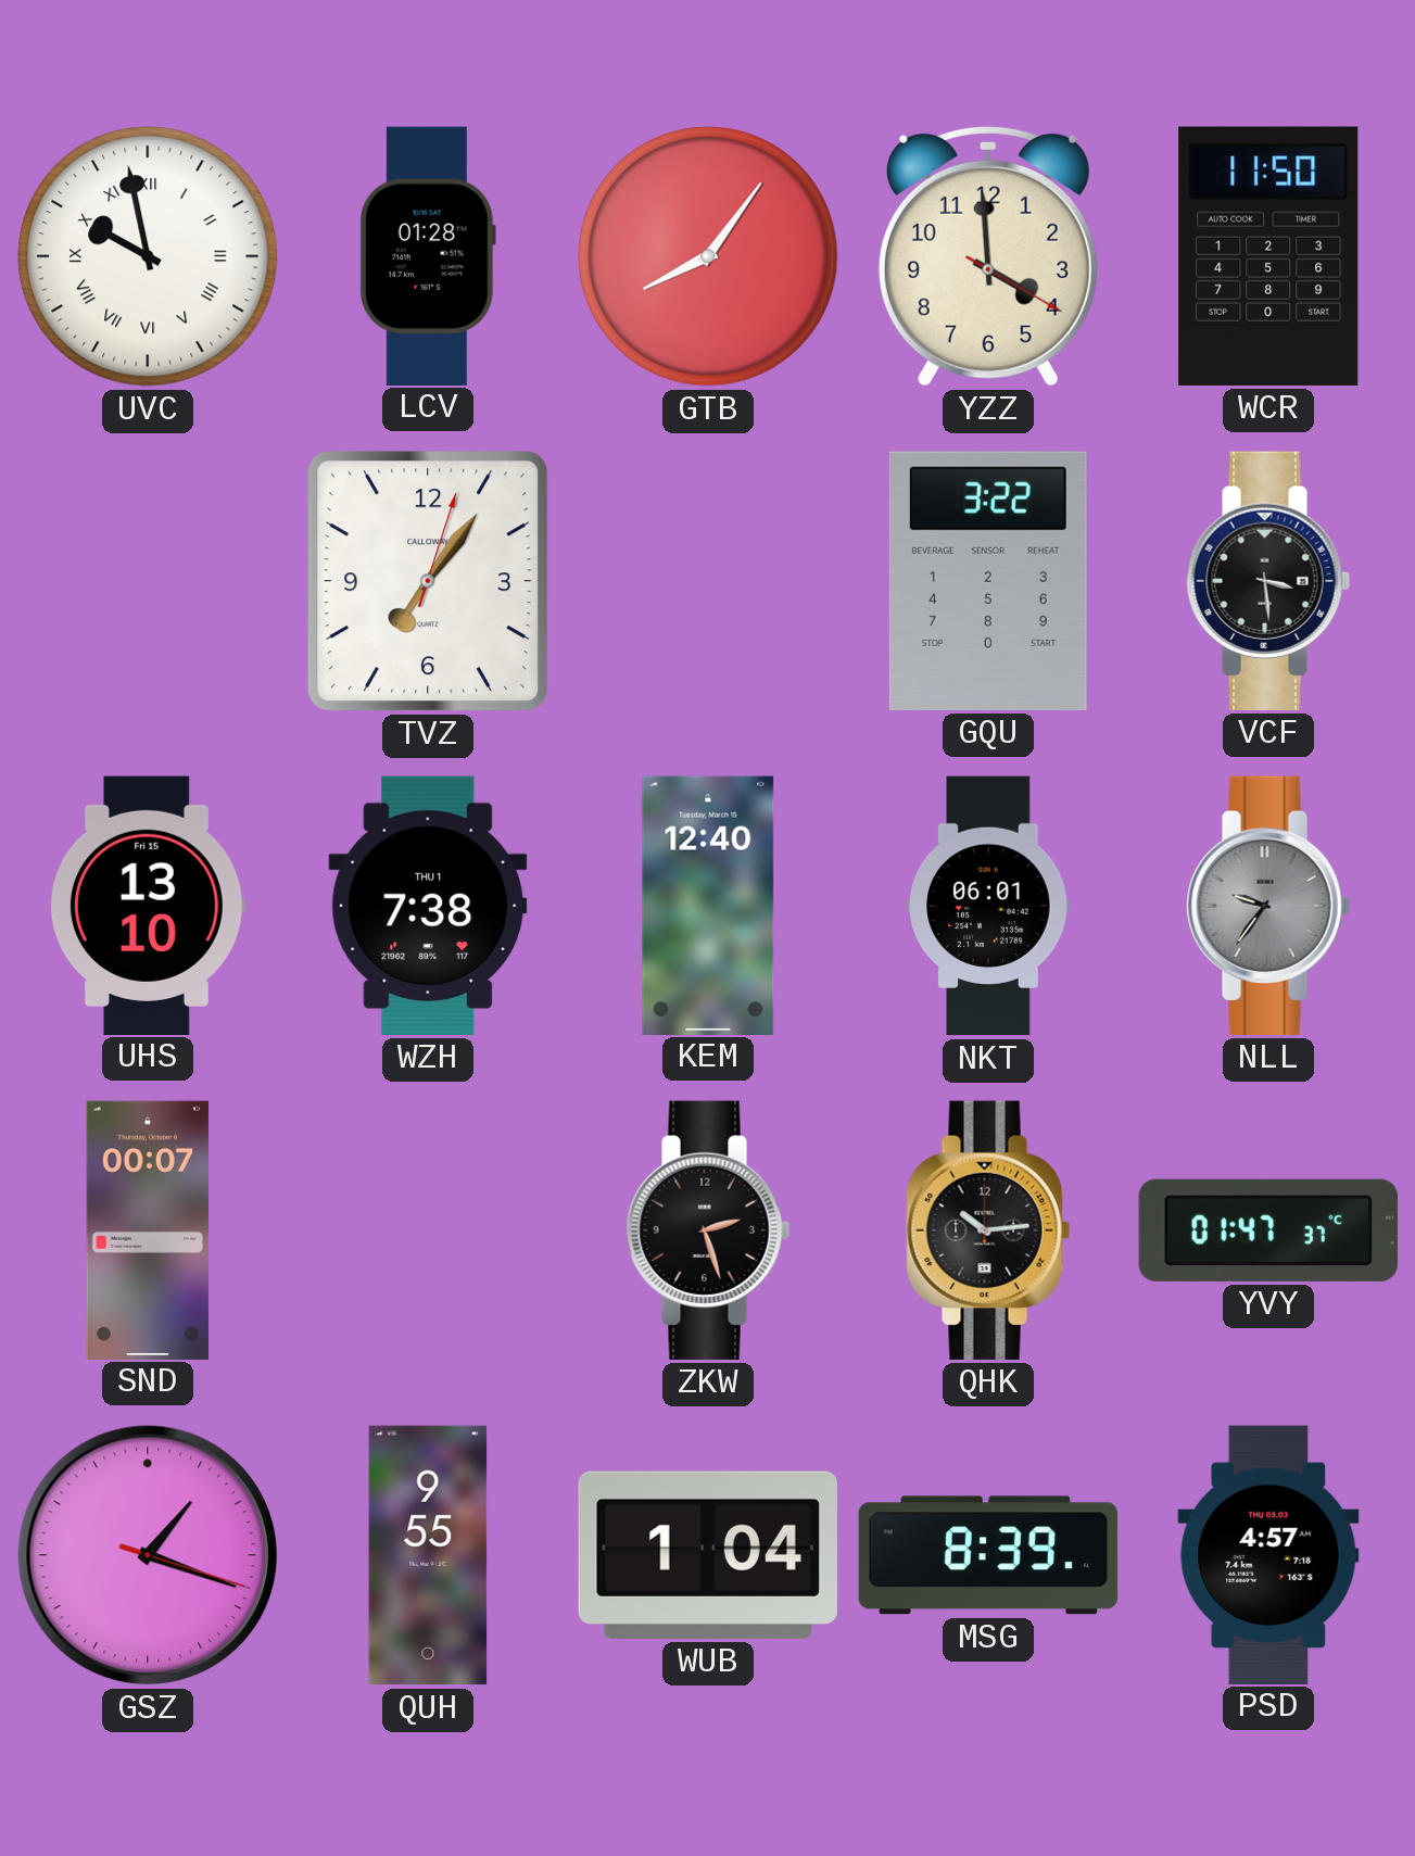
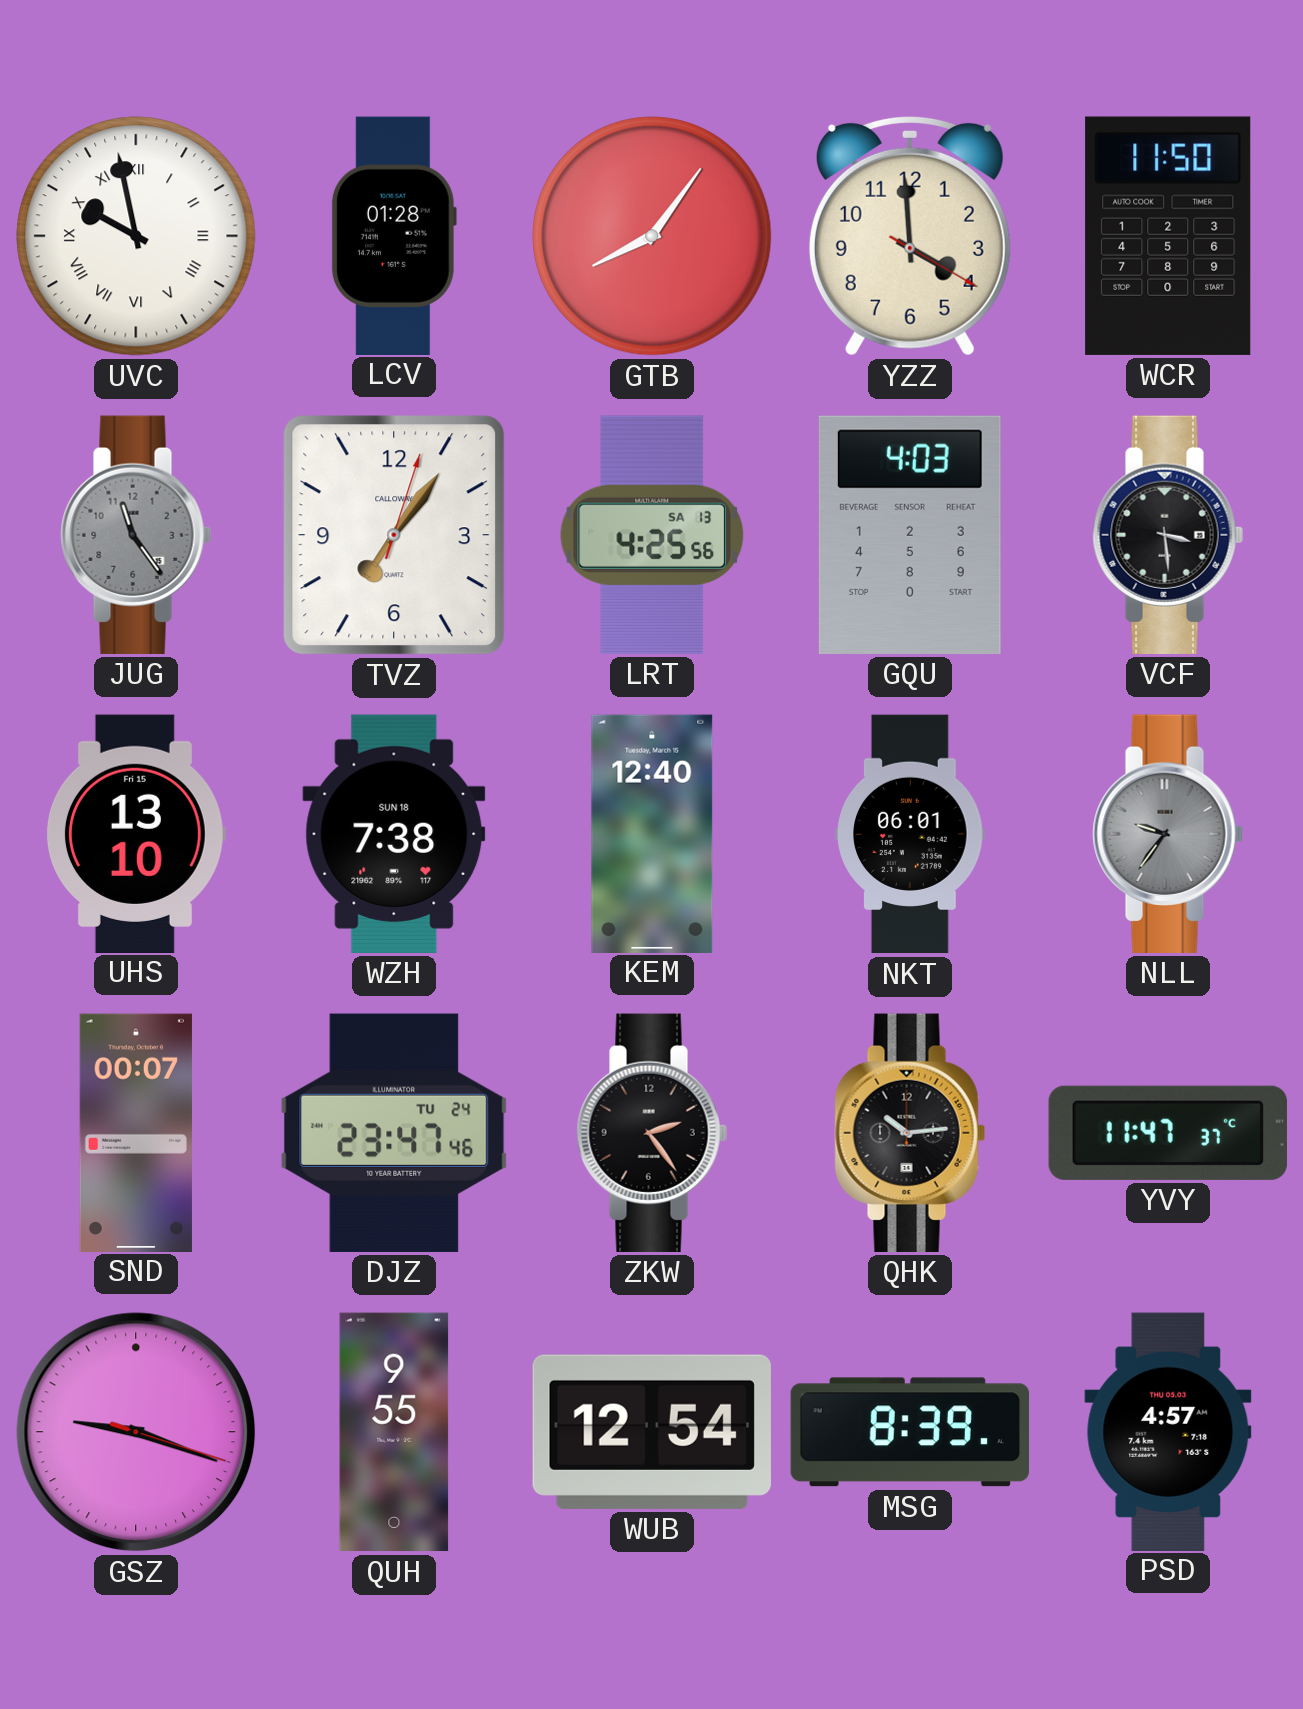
JUG: none -> 11:24 (136, 535)
LRT: none -> 4:25 (652, 535)
GQU: 3:22 -> 4:03 (910, 535)
WZH date: THU 1 -> SUN 18 (394, 834)
DJZ: none -> 23:47 (394, 1133)
ZKW: 2:27 -> 2:24 (652, 1133)
YVY: 01:47 -> 11:47 (1168, 1133)
GSZ: 1:18 -> 9:18 (136, 1432)
WUB: 1:04 -> 12:54 (652, 1432)
